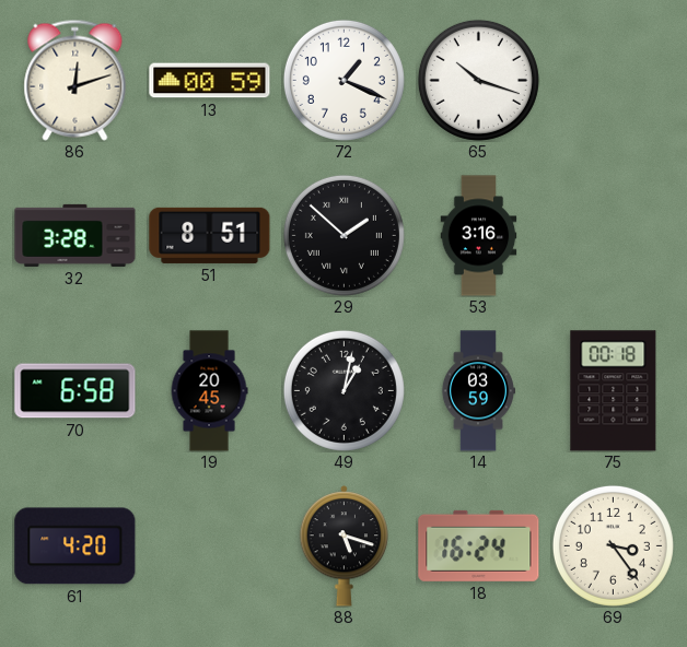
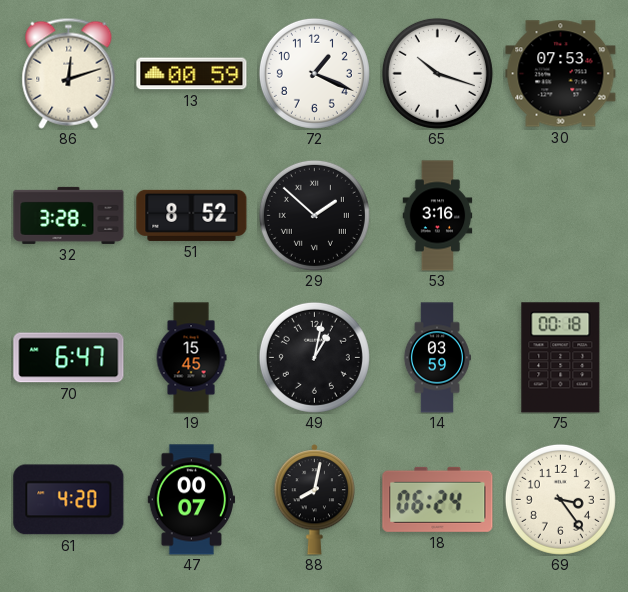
30: none -> 07:53 (561, 74)
51: 8:51 -> 8:52 (192, 215)
70: 6:58 -> 6:47 (69, 358)
19: 20:45 -> 15:45 (191, 358)
47: none -> 00:07 (192, 500)
88: 5:18 -> 8:02 (315, 500)
18: 16:24 -> 06:24 (438, 499)
